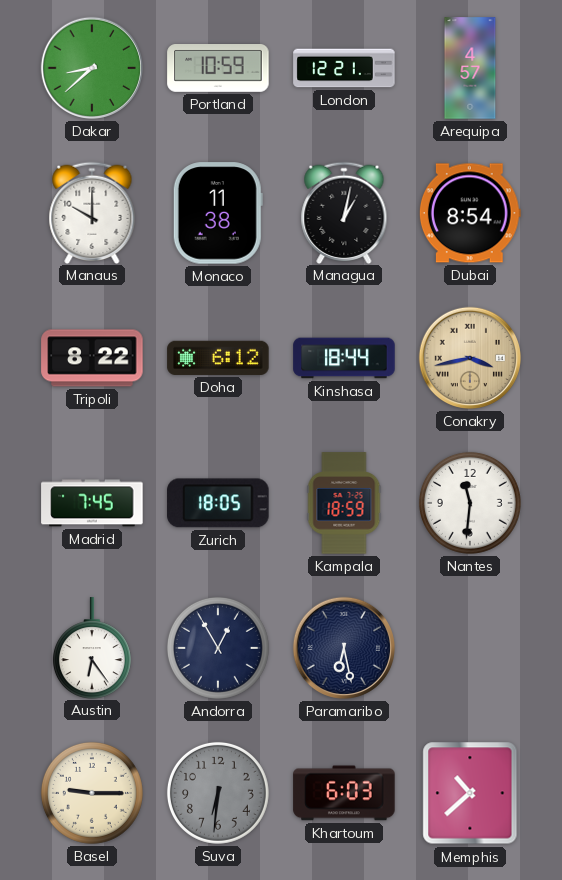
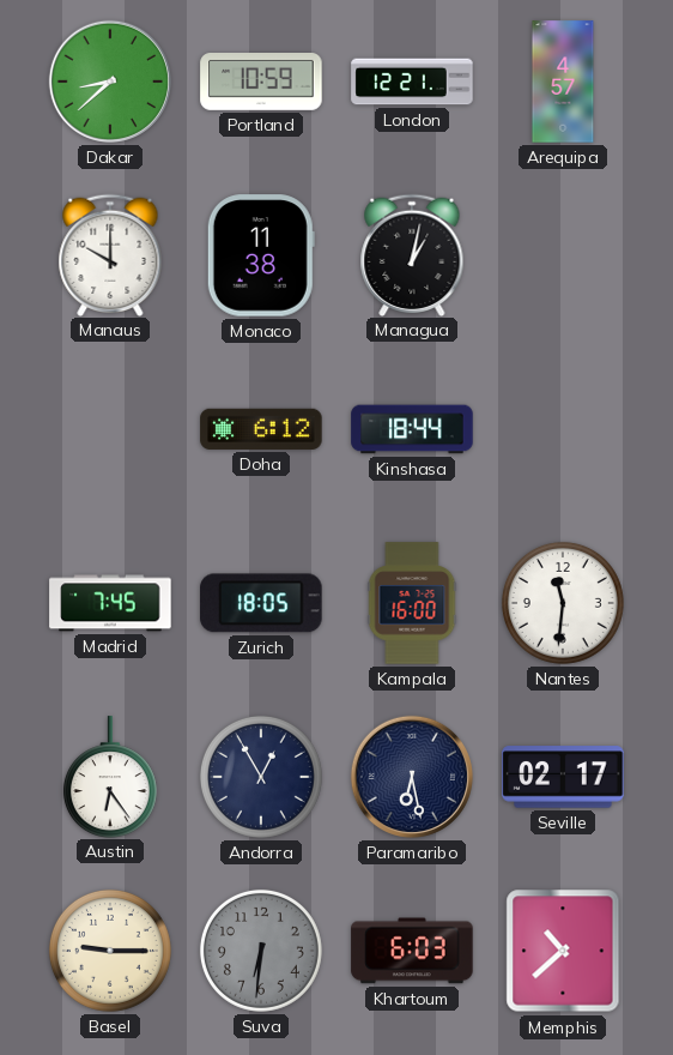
Dubai: 8:54 -> none (470, 213)
Tripoli: 8:22 -> none (92, 358)
Conakry: 3:43 -> none (470, 358)
Kampala: 18:59 -> 16:00 (412, 603)
Seville: none -> 02:17 (563, 777)
